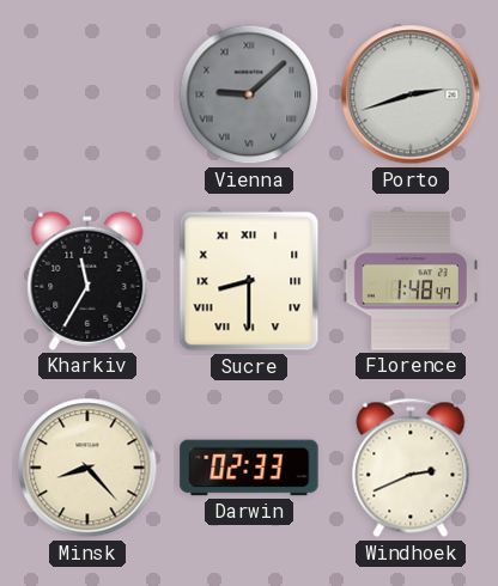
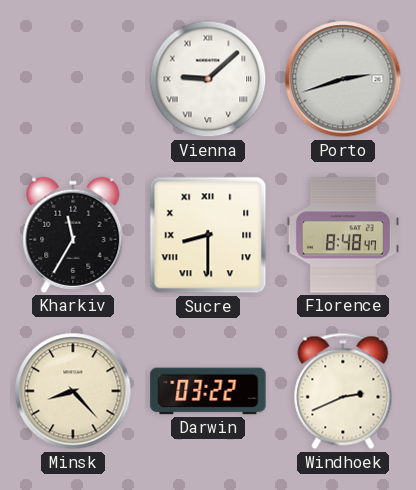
Vienna dial: grey -> white (208, 79)
Florence: 1:48 -> 8:48 (343, 235)
Darwin: 02:33 -> 03:22 (208, 391)
